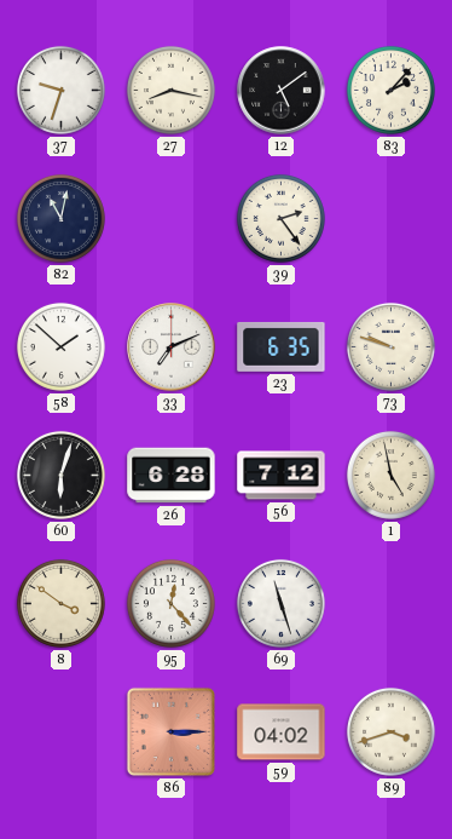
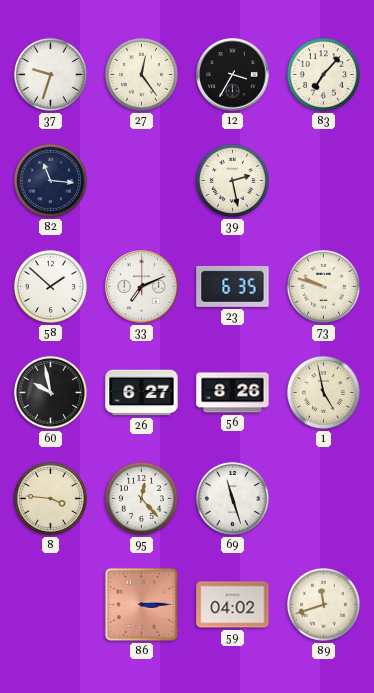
27: 8:17 -> 12:24 (141, 74)
12: 5:09 -> 3:35 (233, 75)
83: 2:07 -> 7:07 (323, 74)
82: 11:02 -> 11:16 (50, 180)
39: 2:24 -> 2:28 (232, 180)
60: 6:03 -> 9:58 (50, 392)
26: 6:28 -> 6:27 (142, 393)
56: 7:12 -> 8:26 (233, 393)
8: 3:51 -> 3:46 (50, 498)
89: 3:42 -> 11:42 (323, 604)
